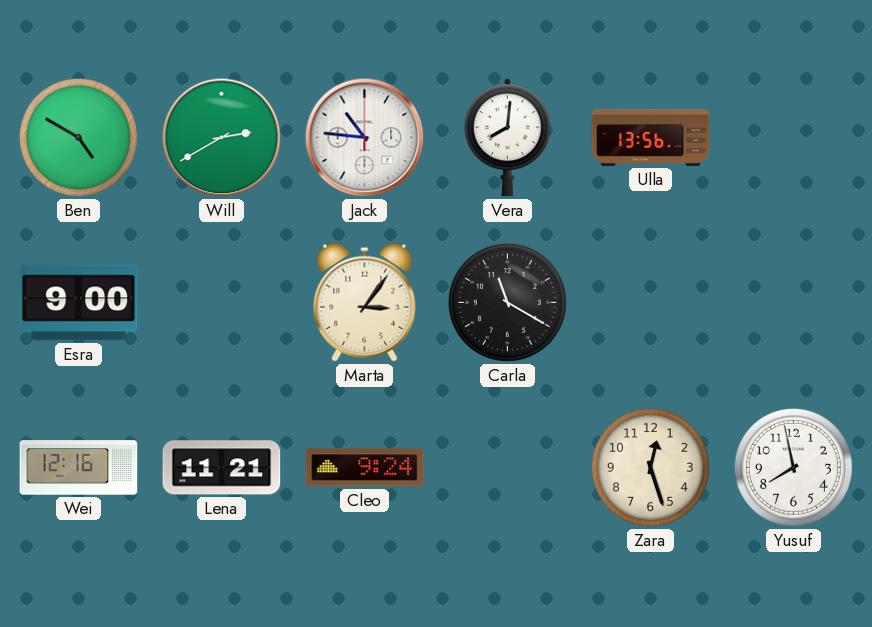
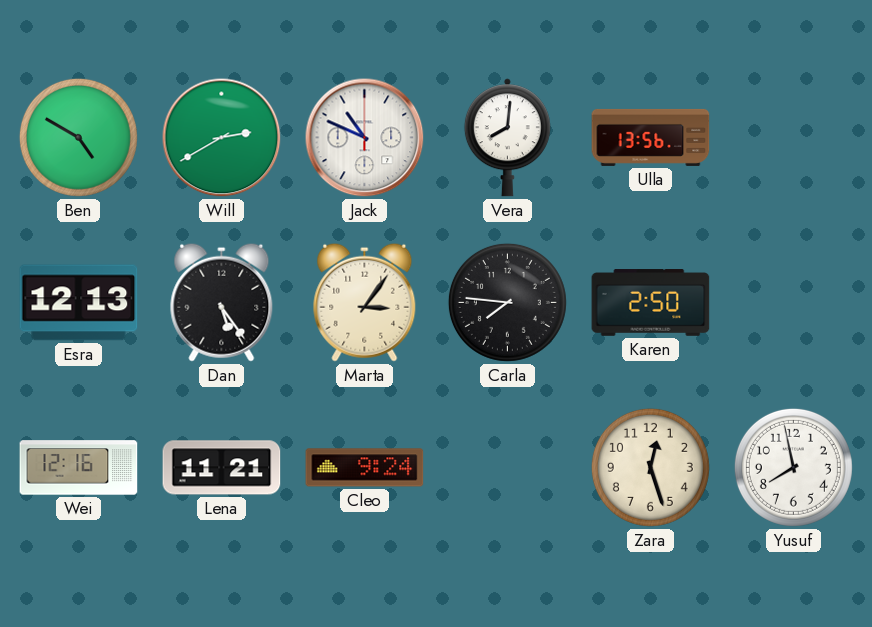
Jack: 10:46 -> 10:49 (365, 138)
Esra: 9:00 -> 12:13 (79, 303)
Dan: none -> 5:24 (222, 302)
Carla: 11:20 -> 7:46 (507, 302)
Karen: none -> 2:50 (651, 303)
